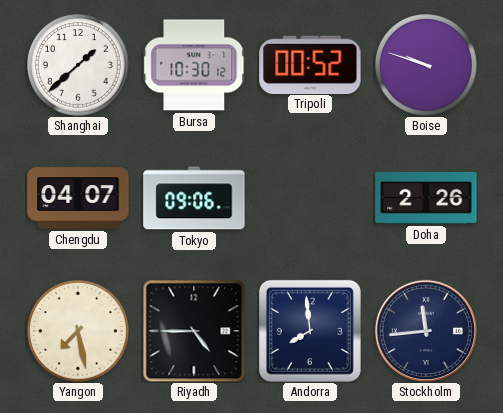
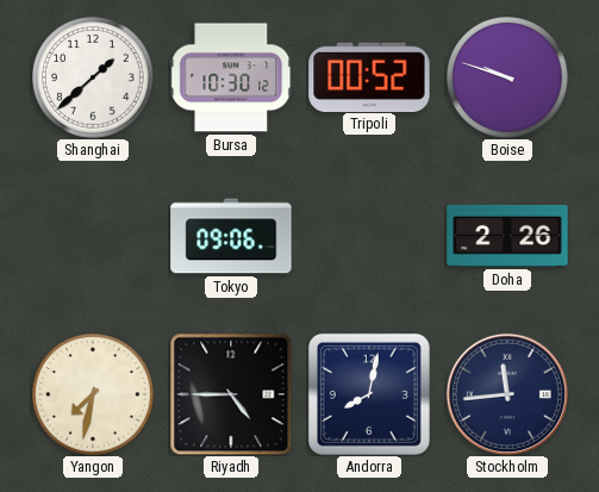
Chengdu: 04:07 -> none (78, 198)
Yangon: 7:28 -> 7:32 (94, 396)
Andorra: 7:59 -> 8:02 (369, 394)
